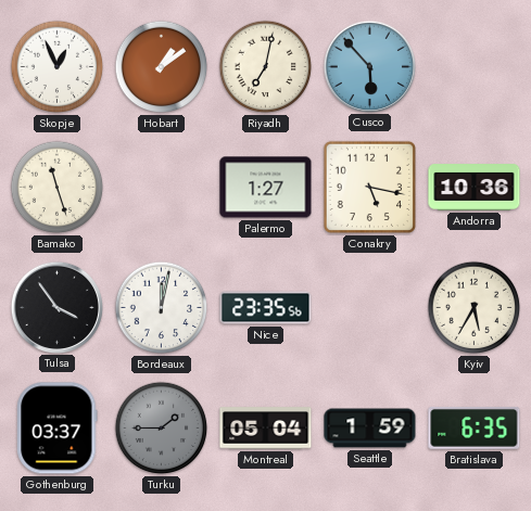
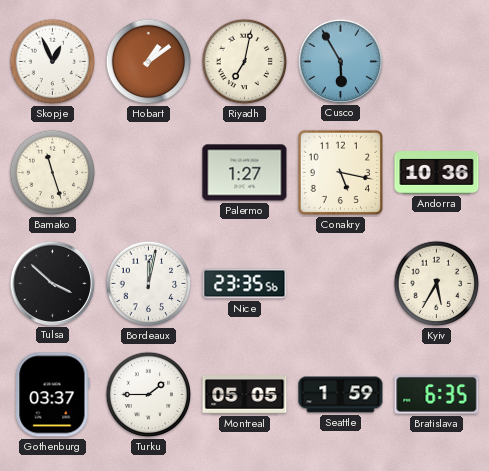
Cusco: 5:53 -> 5:55 (340, 61)
Tulsa: 3:54 -> 3:52 (52, 283)
Turku dial: grey -> white (149, 395)
Montreal: 05:04 -> 05:05 (245, 395)
